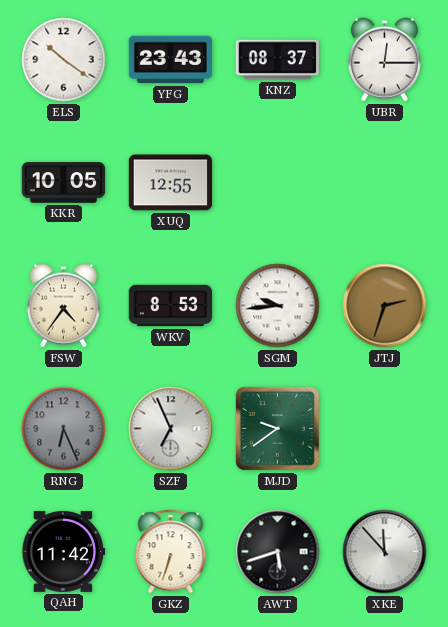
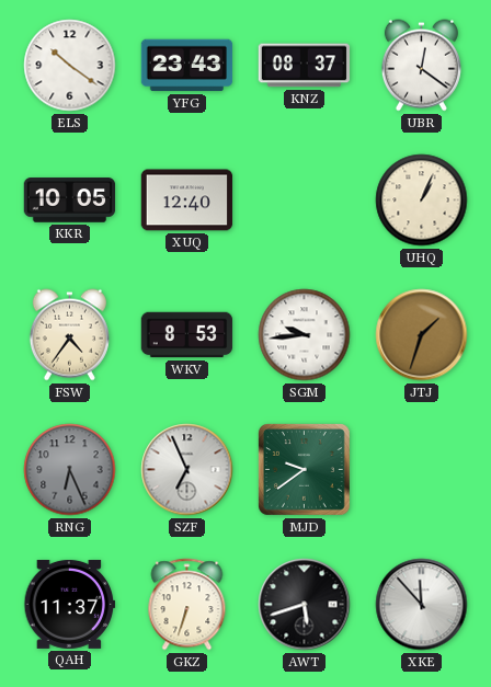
UBR: 12:15 -> 12:21 (421, 66)
XUQ: 12:55 -> 12:40 (187, 201)
UHQ: none -> 1:04 (422, 201)
JTJ: 2:33 -> 1:33 (422, 335)
QAH: 11:42 -> 11:37 (70, 604)
